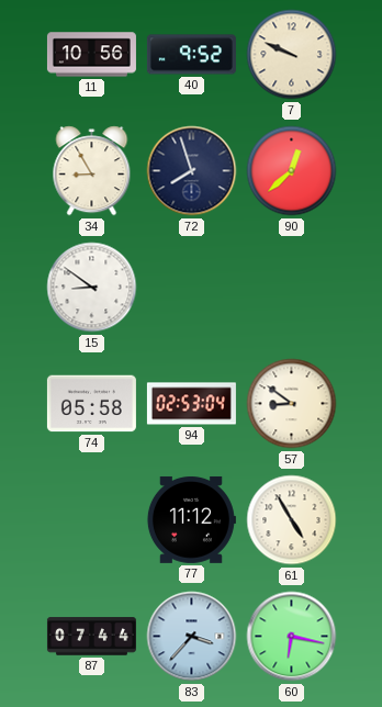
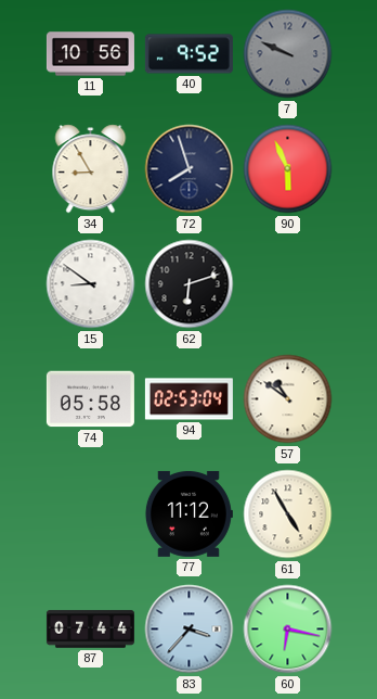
7 dial: cream -> grey (288, 54)
90: 12:38 -> 5:56 (288, 169)
62: none -> 6:12 (190, 284)
57: 8:51 -> 10:51 (288, 399)
